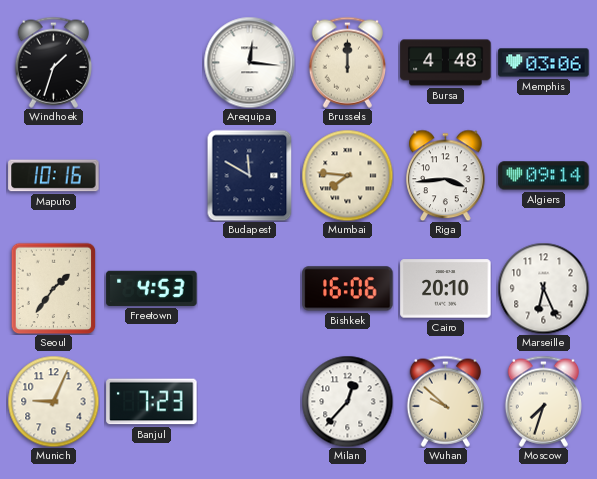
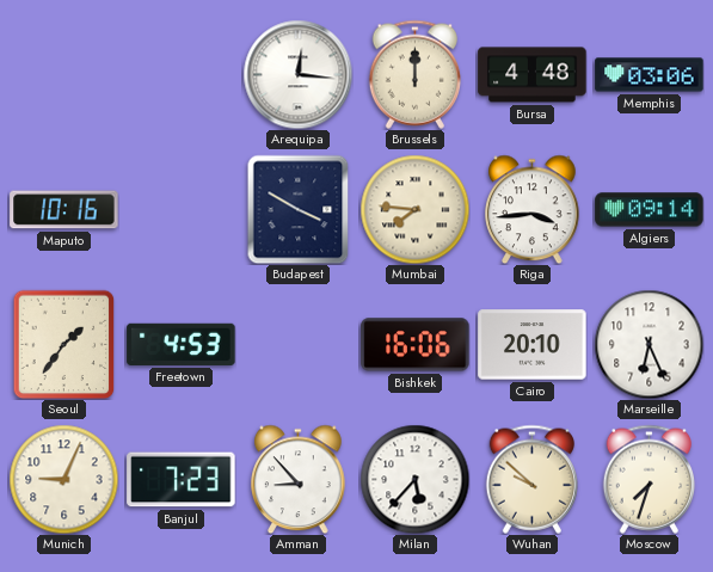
Windhoek: 1:33 -> none (53, 62)
Budapest: 11:50 -> 3:50 (299, 209)
Amman: none -> 8:53 (299, 479)
Milan: 12:37 -> 5:37 (414, 479)
